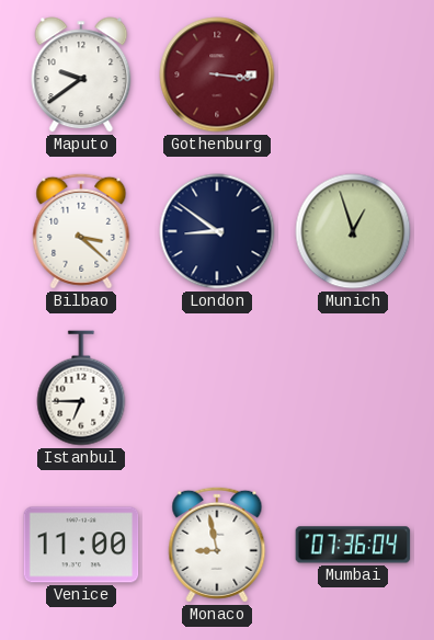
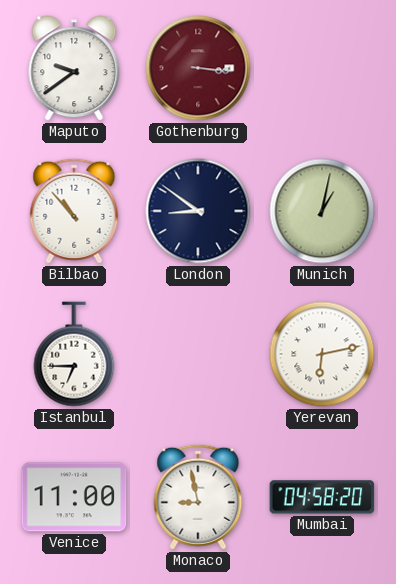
Bilbao: 3:22 -> 10:53 (74, 211)
Munich: 12:57 -> 1:02 (322, 211)
Yerevan: none -> 6:13 (322, 354)
Mumbai: 07:36 -> 04:58 (322, 497)
